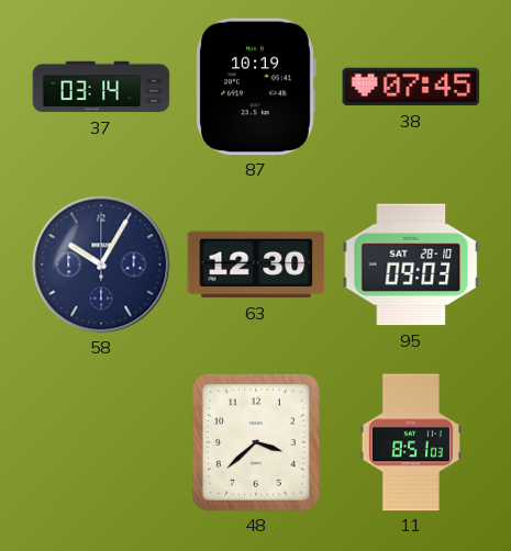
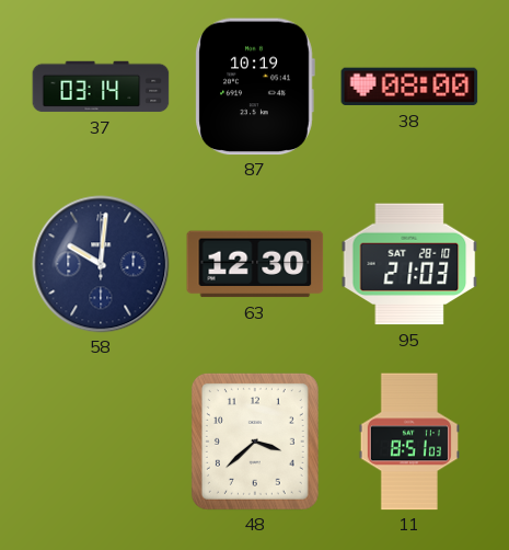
38: 07:45 -> 08:00 (409, 87)
58: 10:05 -> 10:01 (101, 264)
95: 09:03 -> 21:03 (409, 264)
